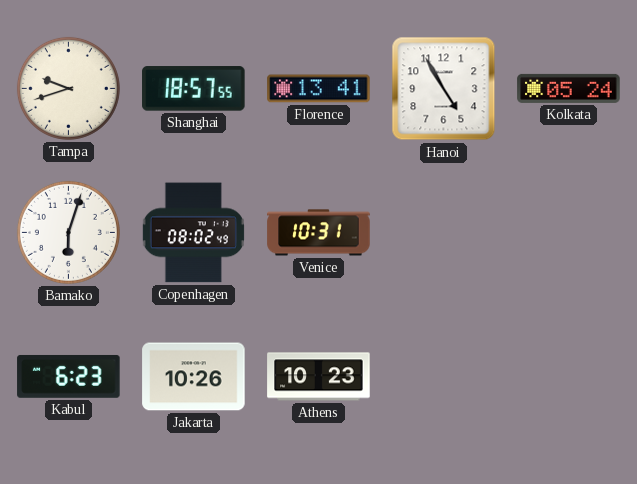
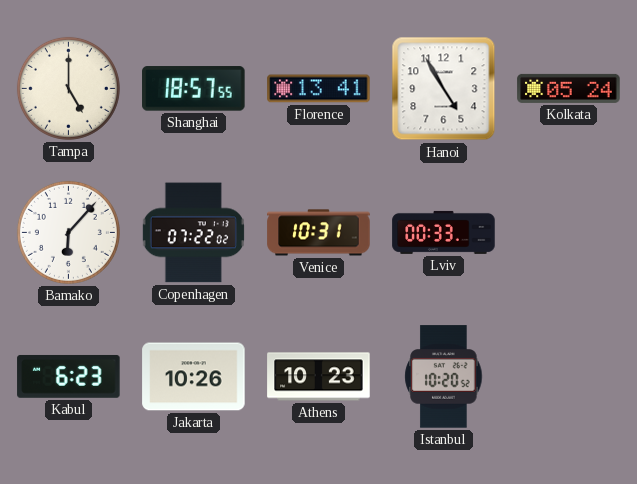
Tampa: 9:42 -> 5:00 (68, 88)
Bamako: 6:03 -> 6:07 (68, 232)
Copenhagen: 08:02 -> 07:22 (193, 233)
Lviv: none -> 00:33 (444, 232)
Istanbul: none -> 10:20 (444, 377)
